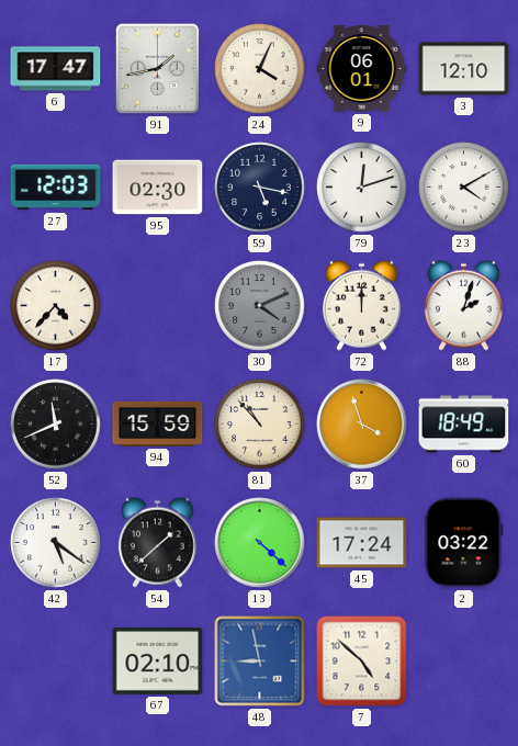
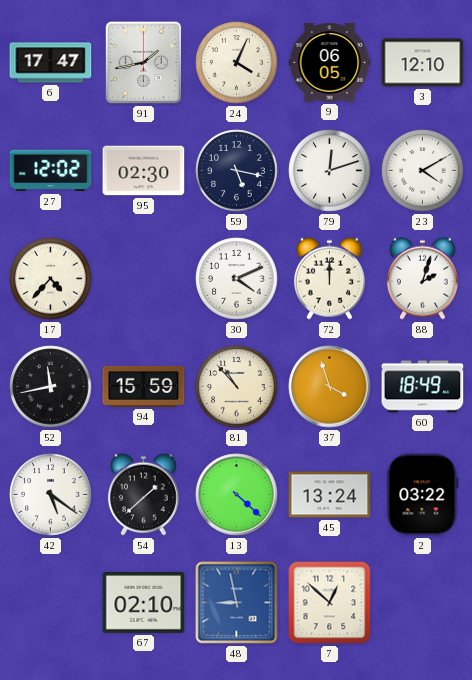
9: 06:01 -> 06:05 (330, 63)
27: 12:03 -> 12:02 (51, 171)
30 dial: grey -> white (237, 279)
52: 11:41 -> 11:43 (51, 387)
45: 17:24 -> 13:24 (330, 495)
7: 4:52 -> 12:52 (330, 603)
